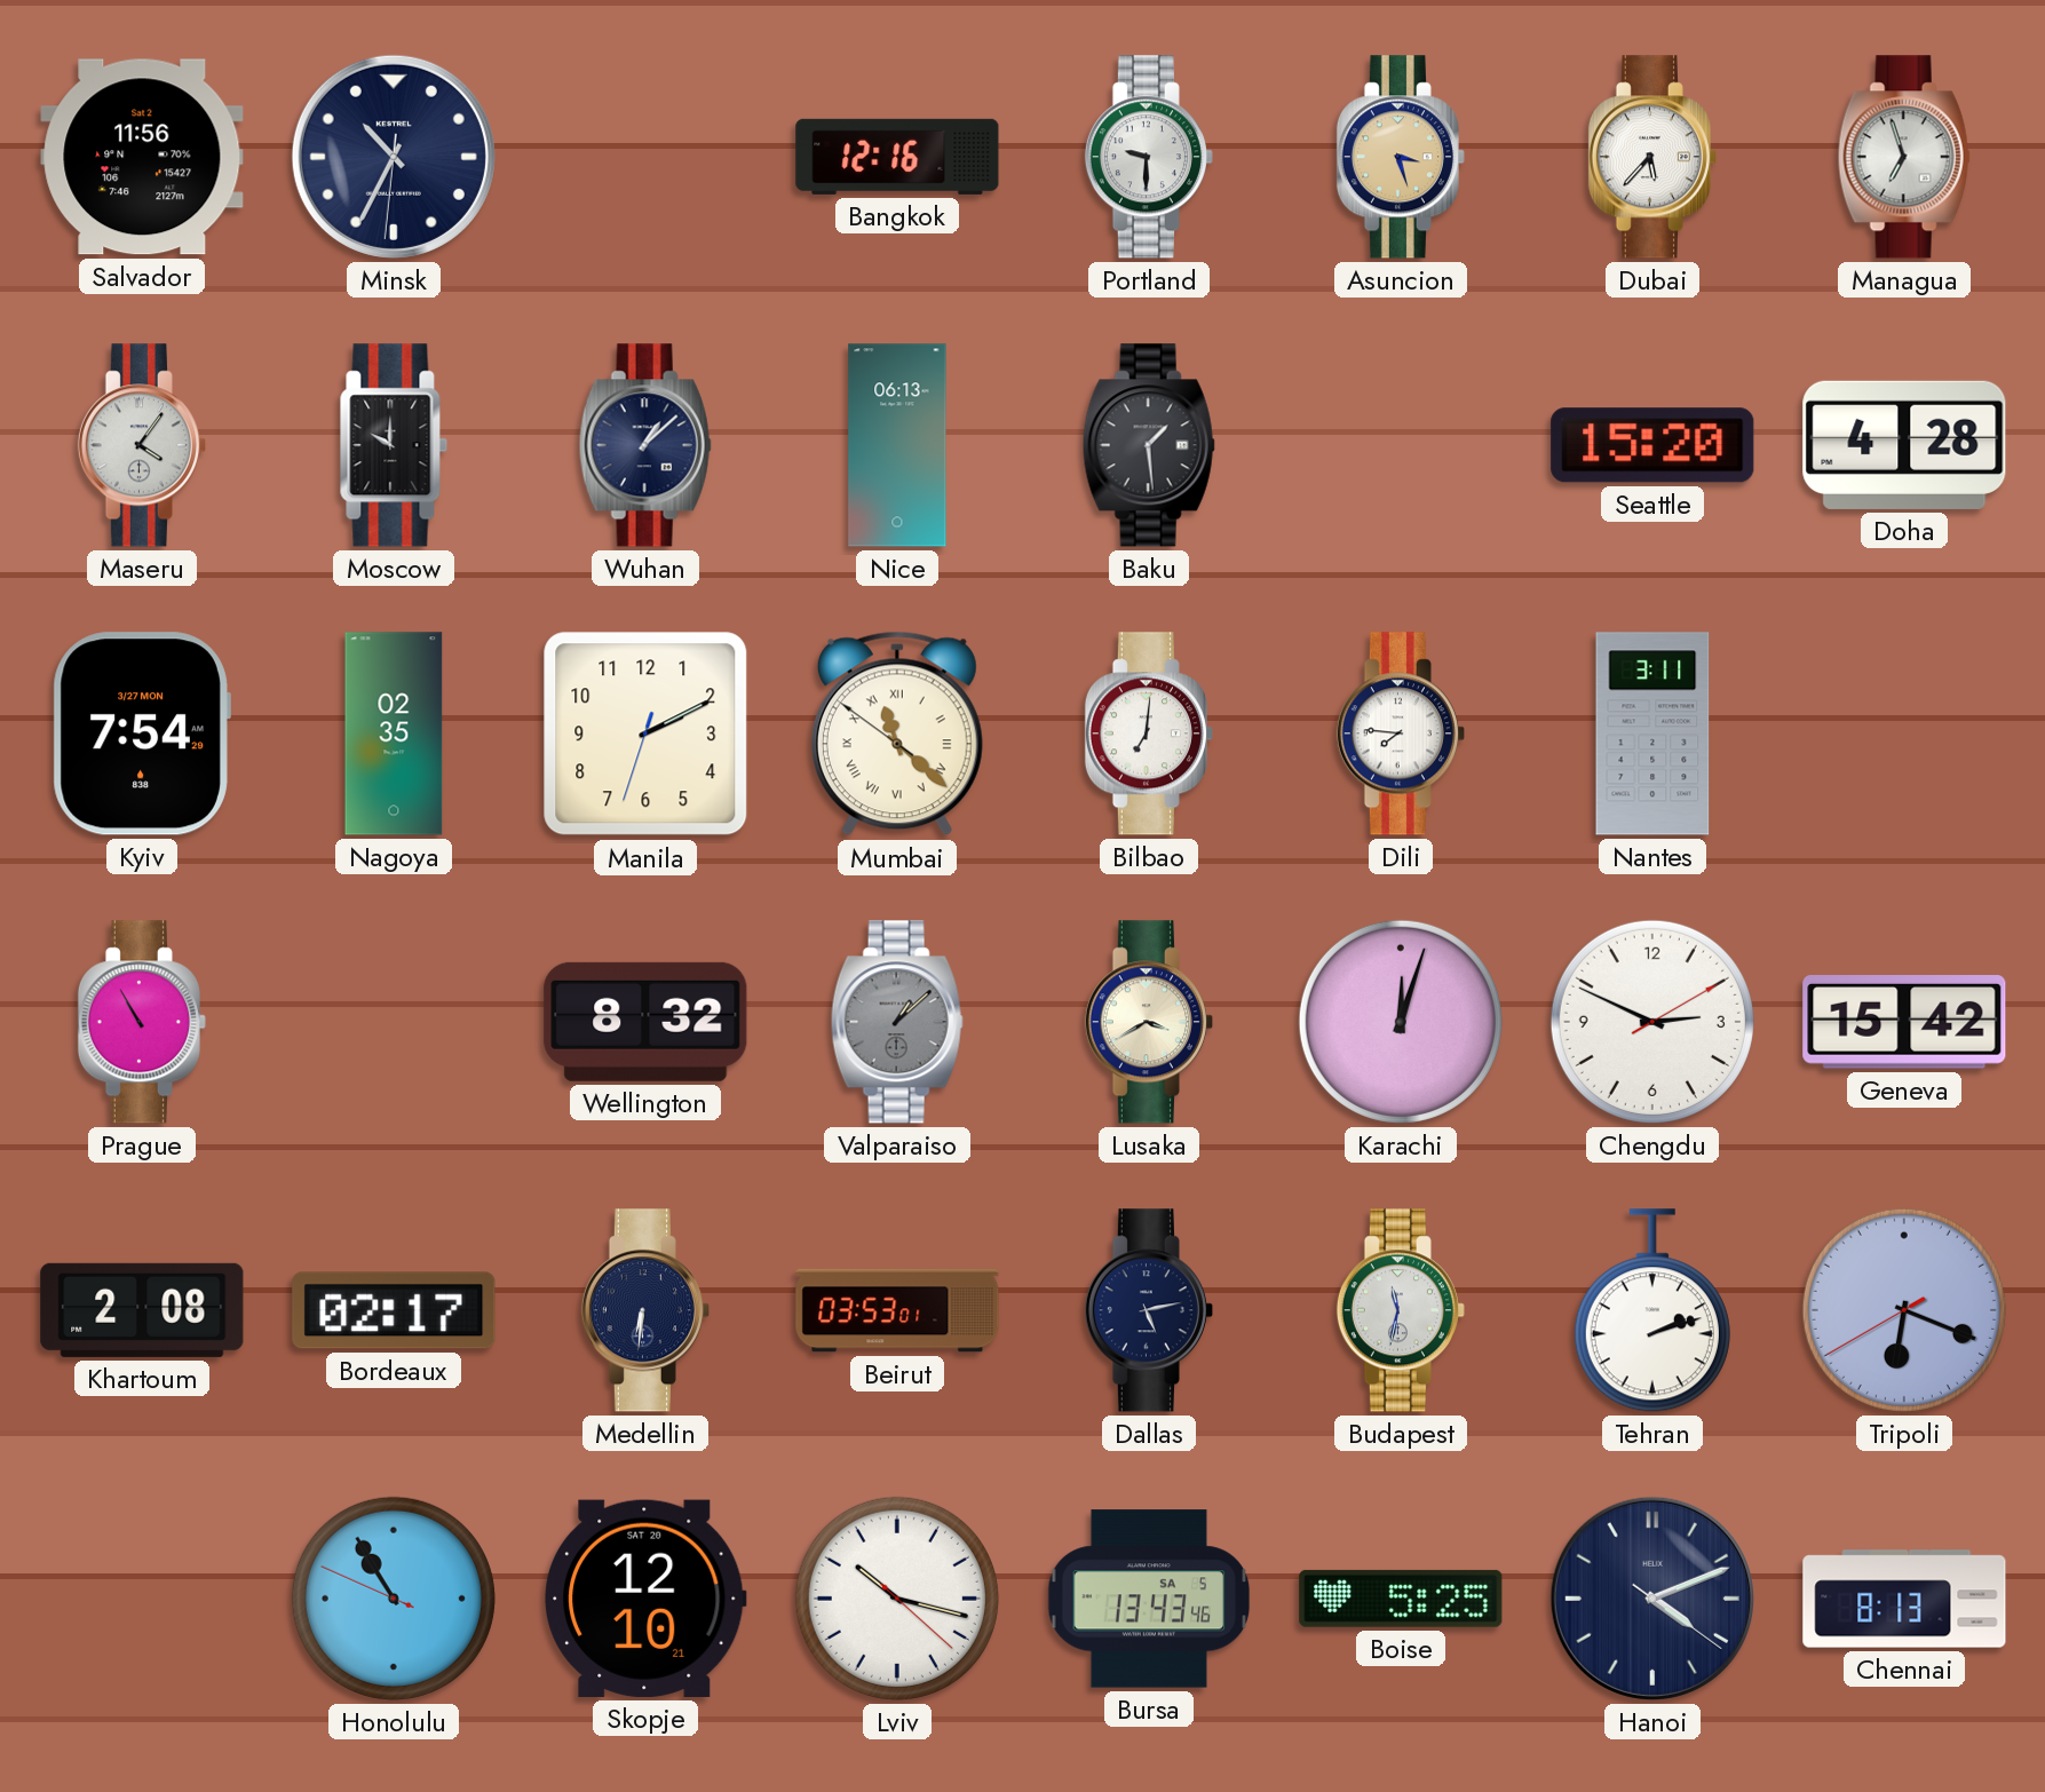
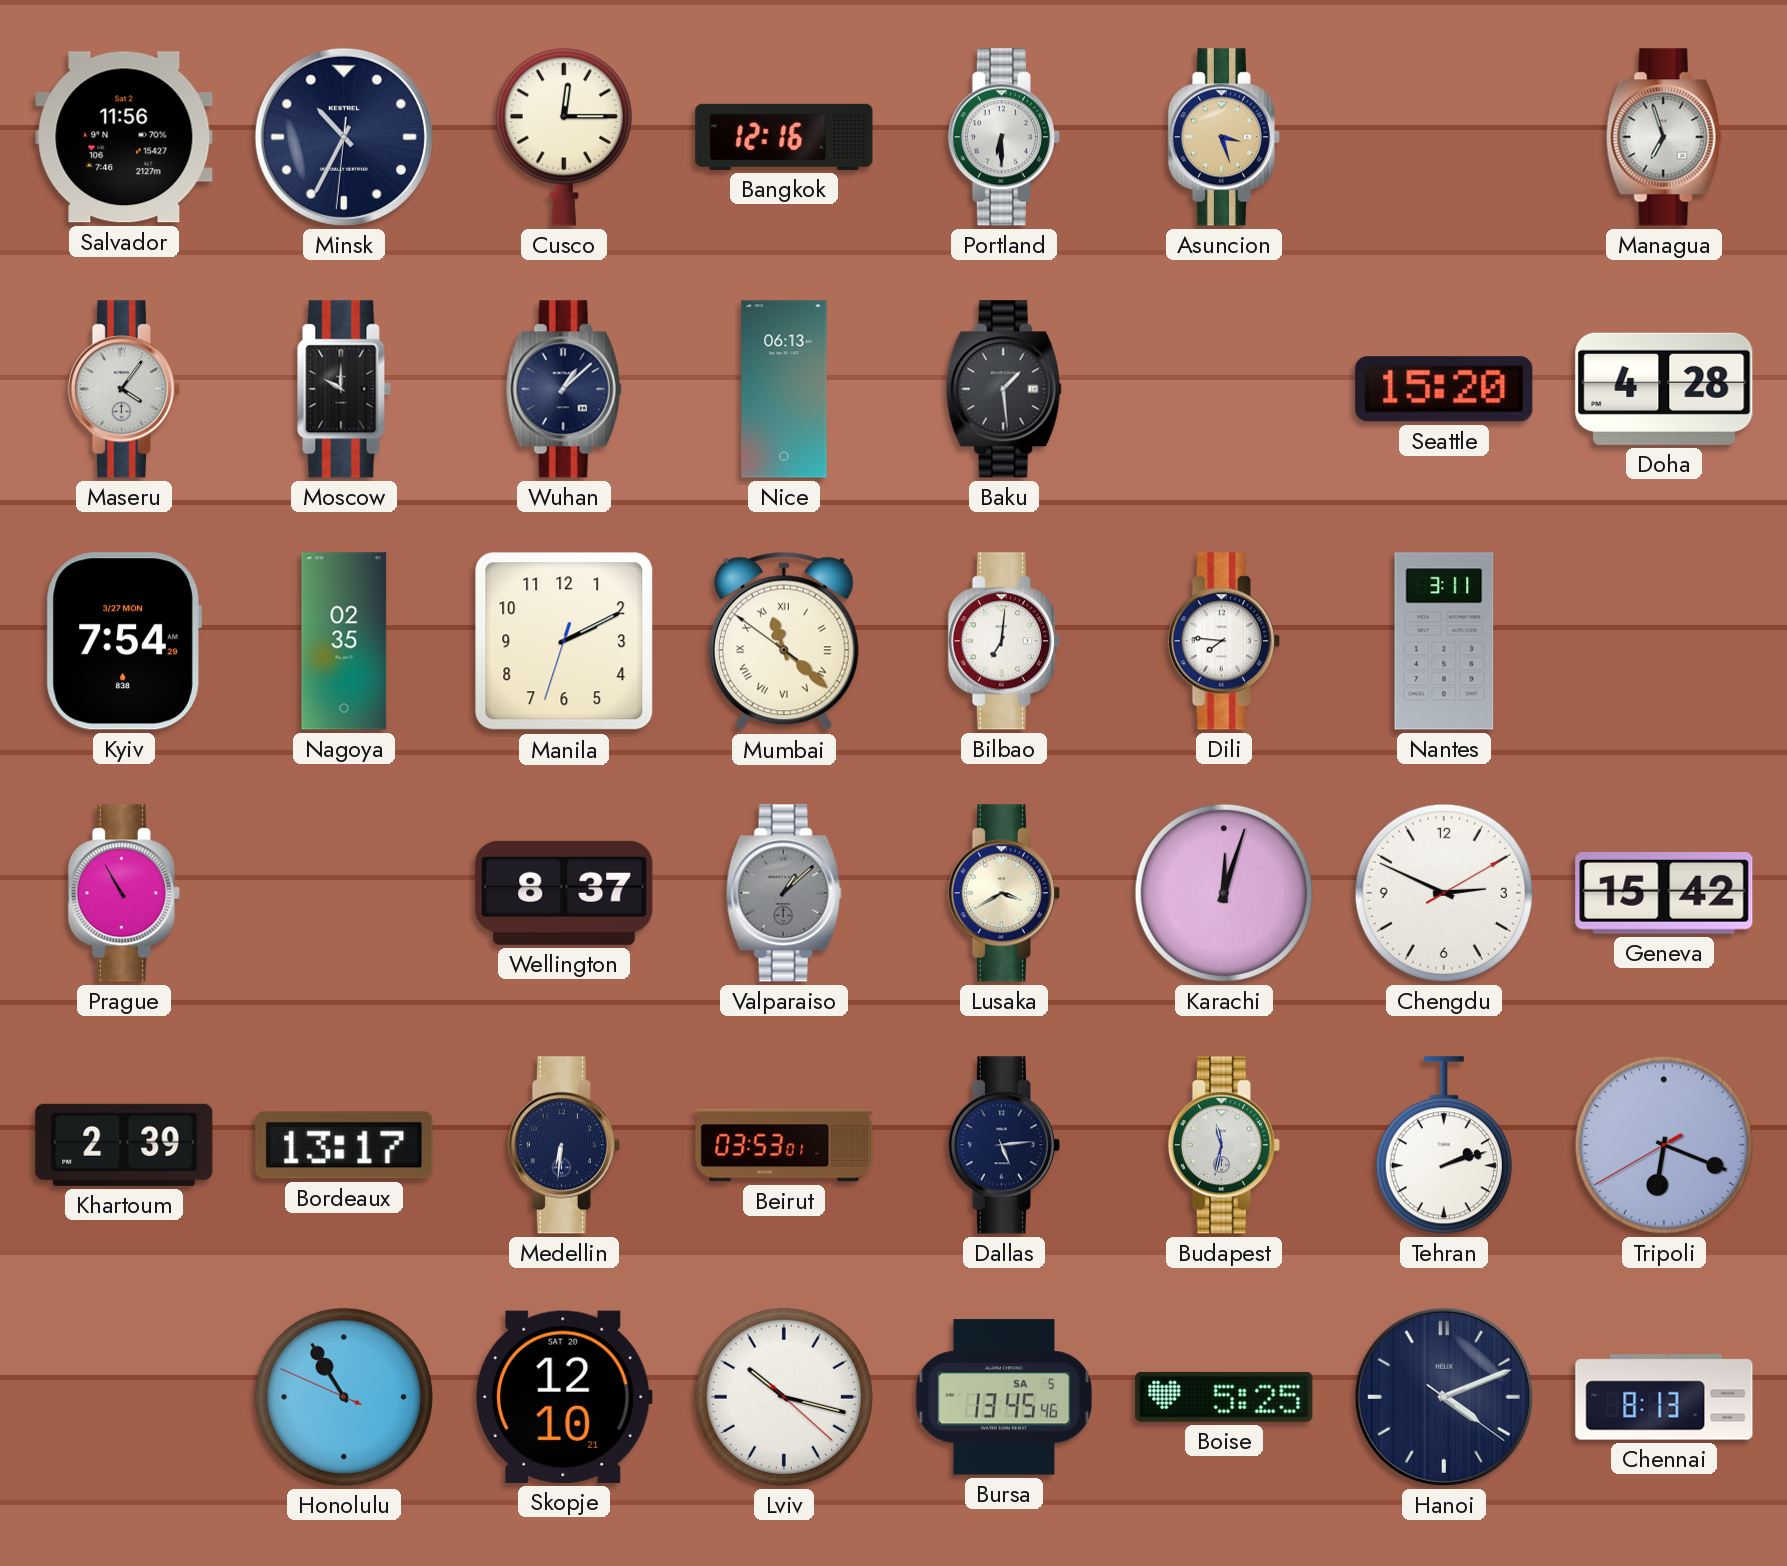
Cusco: none -> 12:15 (564, 137)
Portland: 9:30 -> 6:30 (1004, 137)
Dubai: 5:37 -> none (1652, 157)
Wellington: 8:32 -> 8:37 (564, 893)
Khartoum: 2:08 -> 2:39 (124, 1145)
Bordeaux: 02:17 -> 13:17 (344, 1145)
Dallas: 5:13 -> 5:14 (1004, 1145)
Bursa: 13:43 -> 13:45 (1004, 1397)
